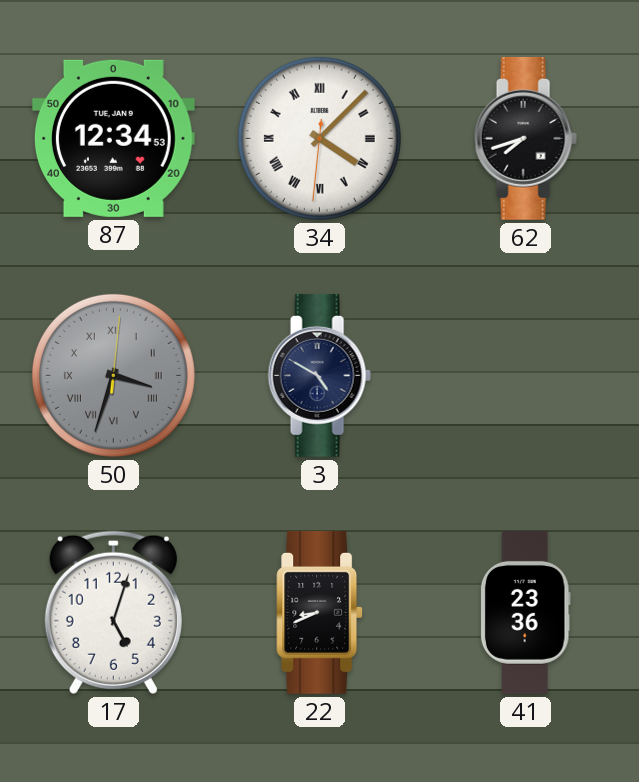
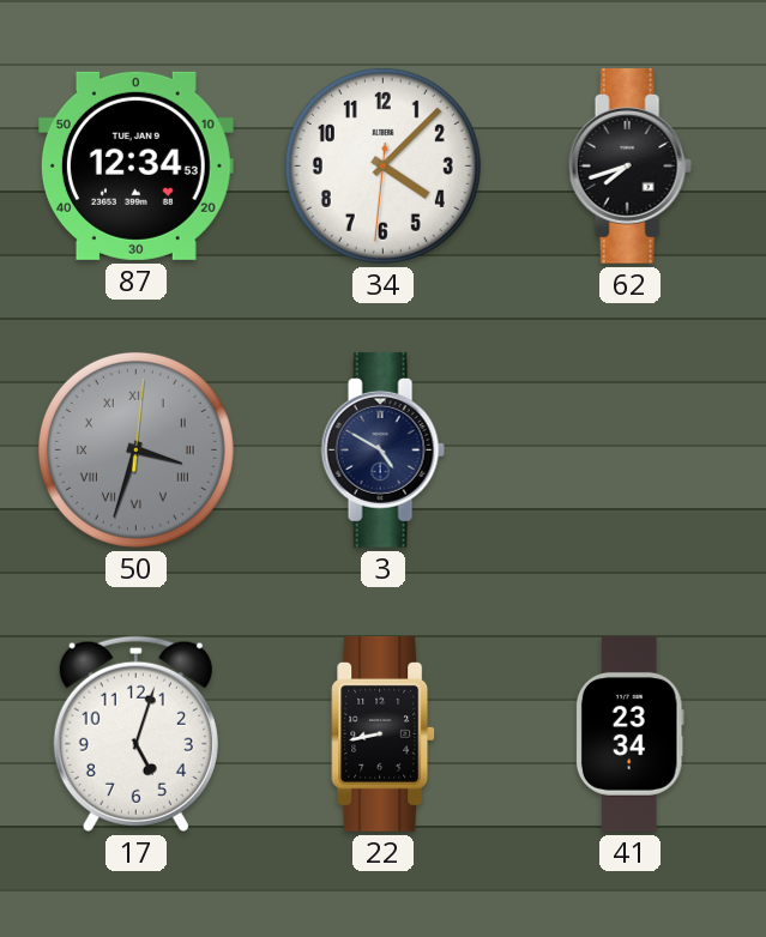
34 numerals: Roman -> Arabic (382, 165)
22: 8:41 -> 8:43 (384, 733)
41: 23:36 -> 23:34 (629, 735)
